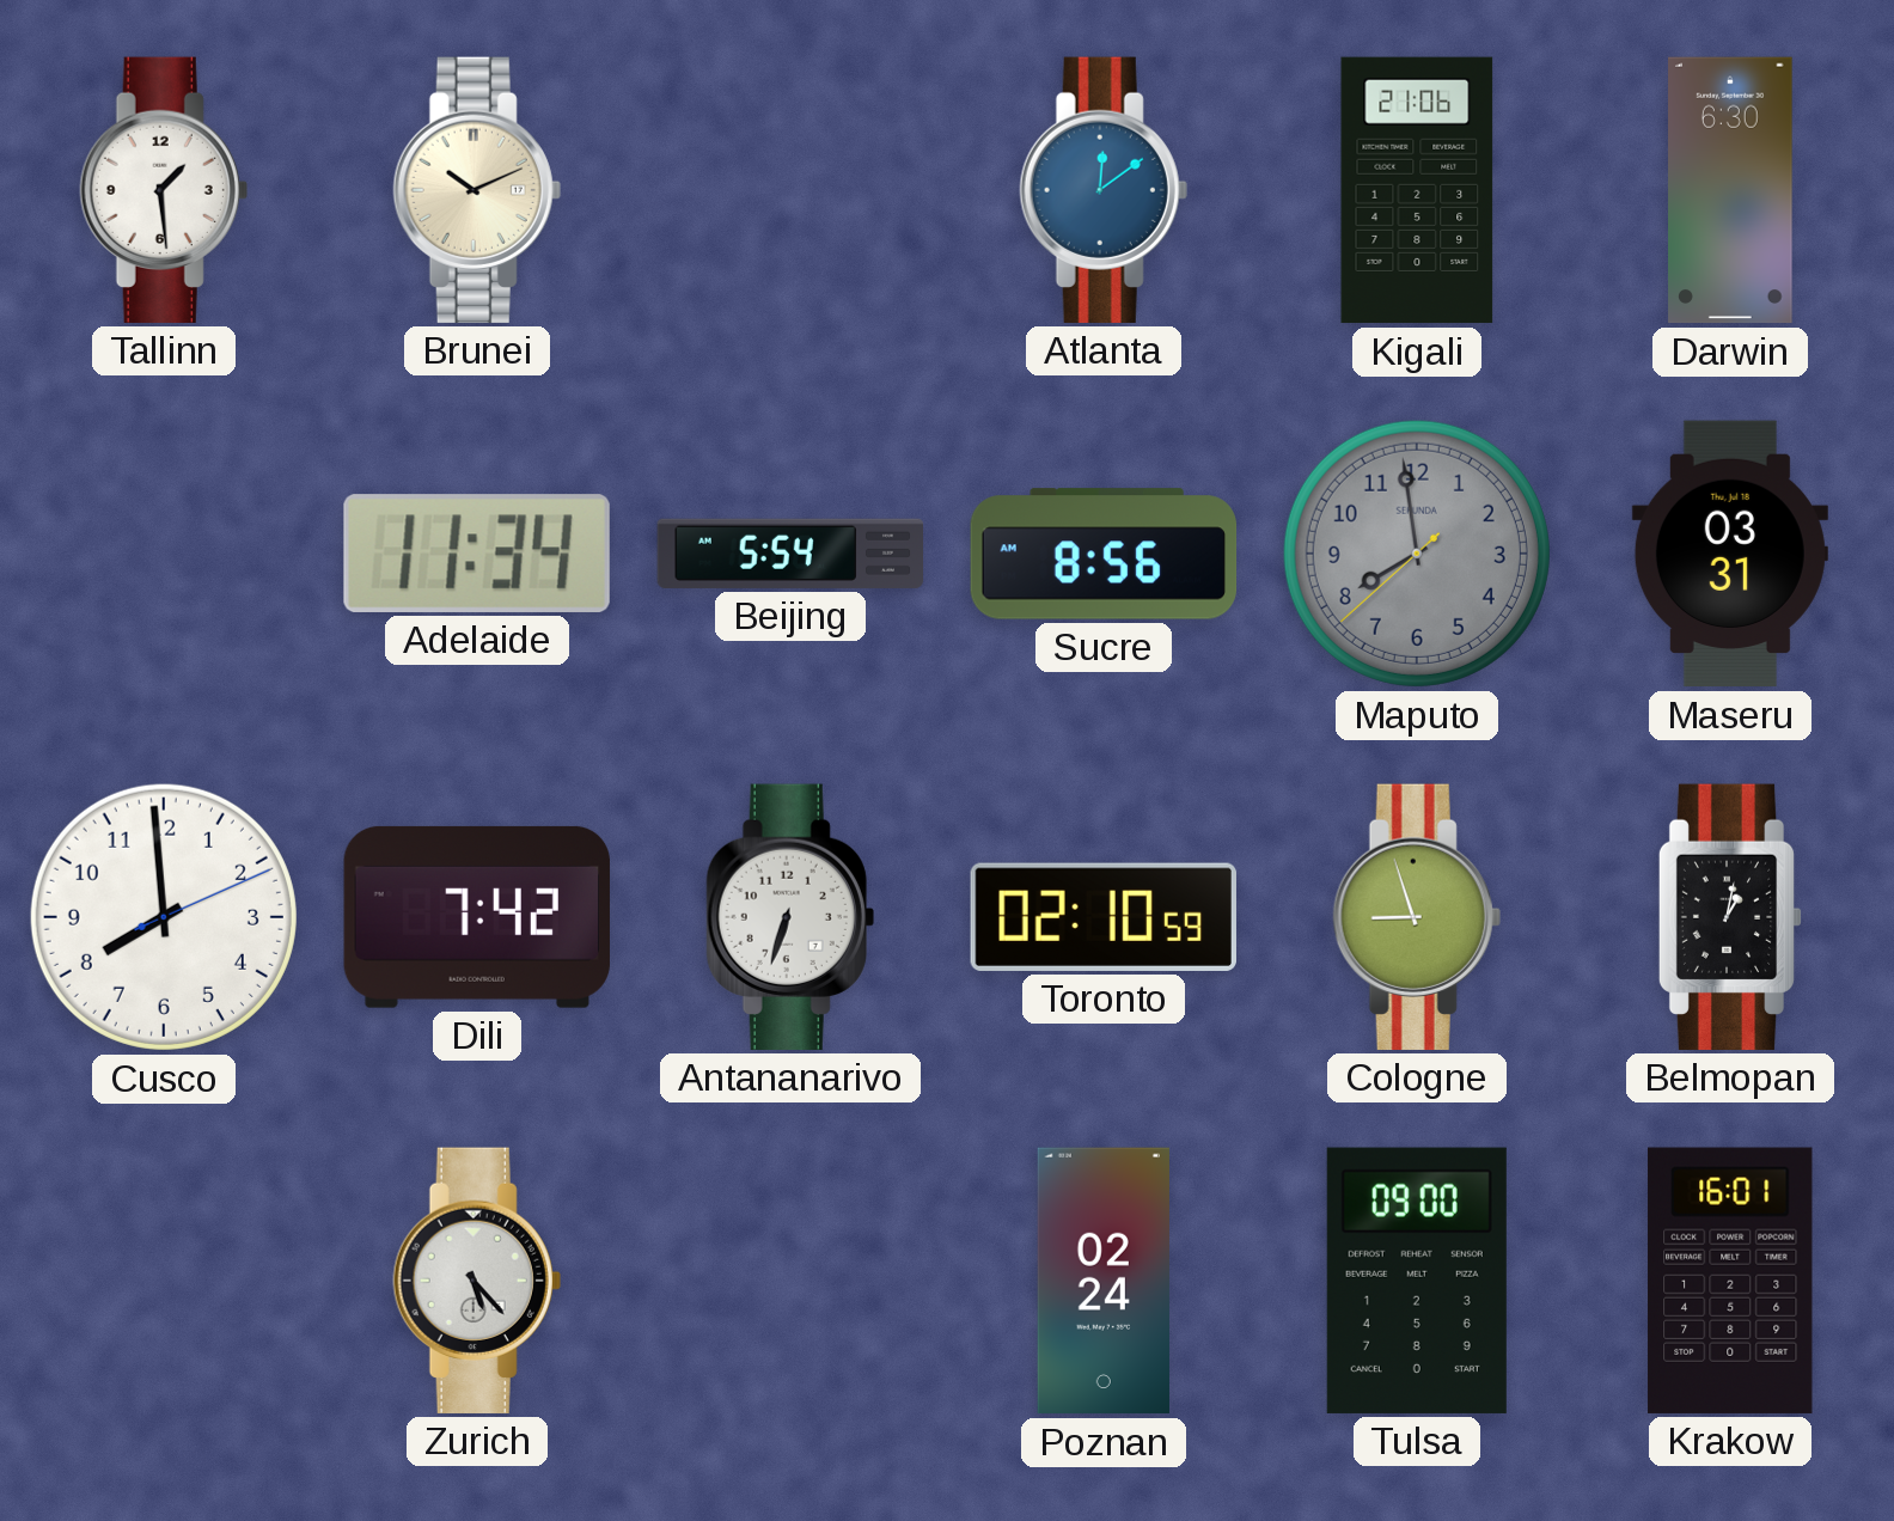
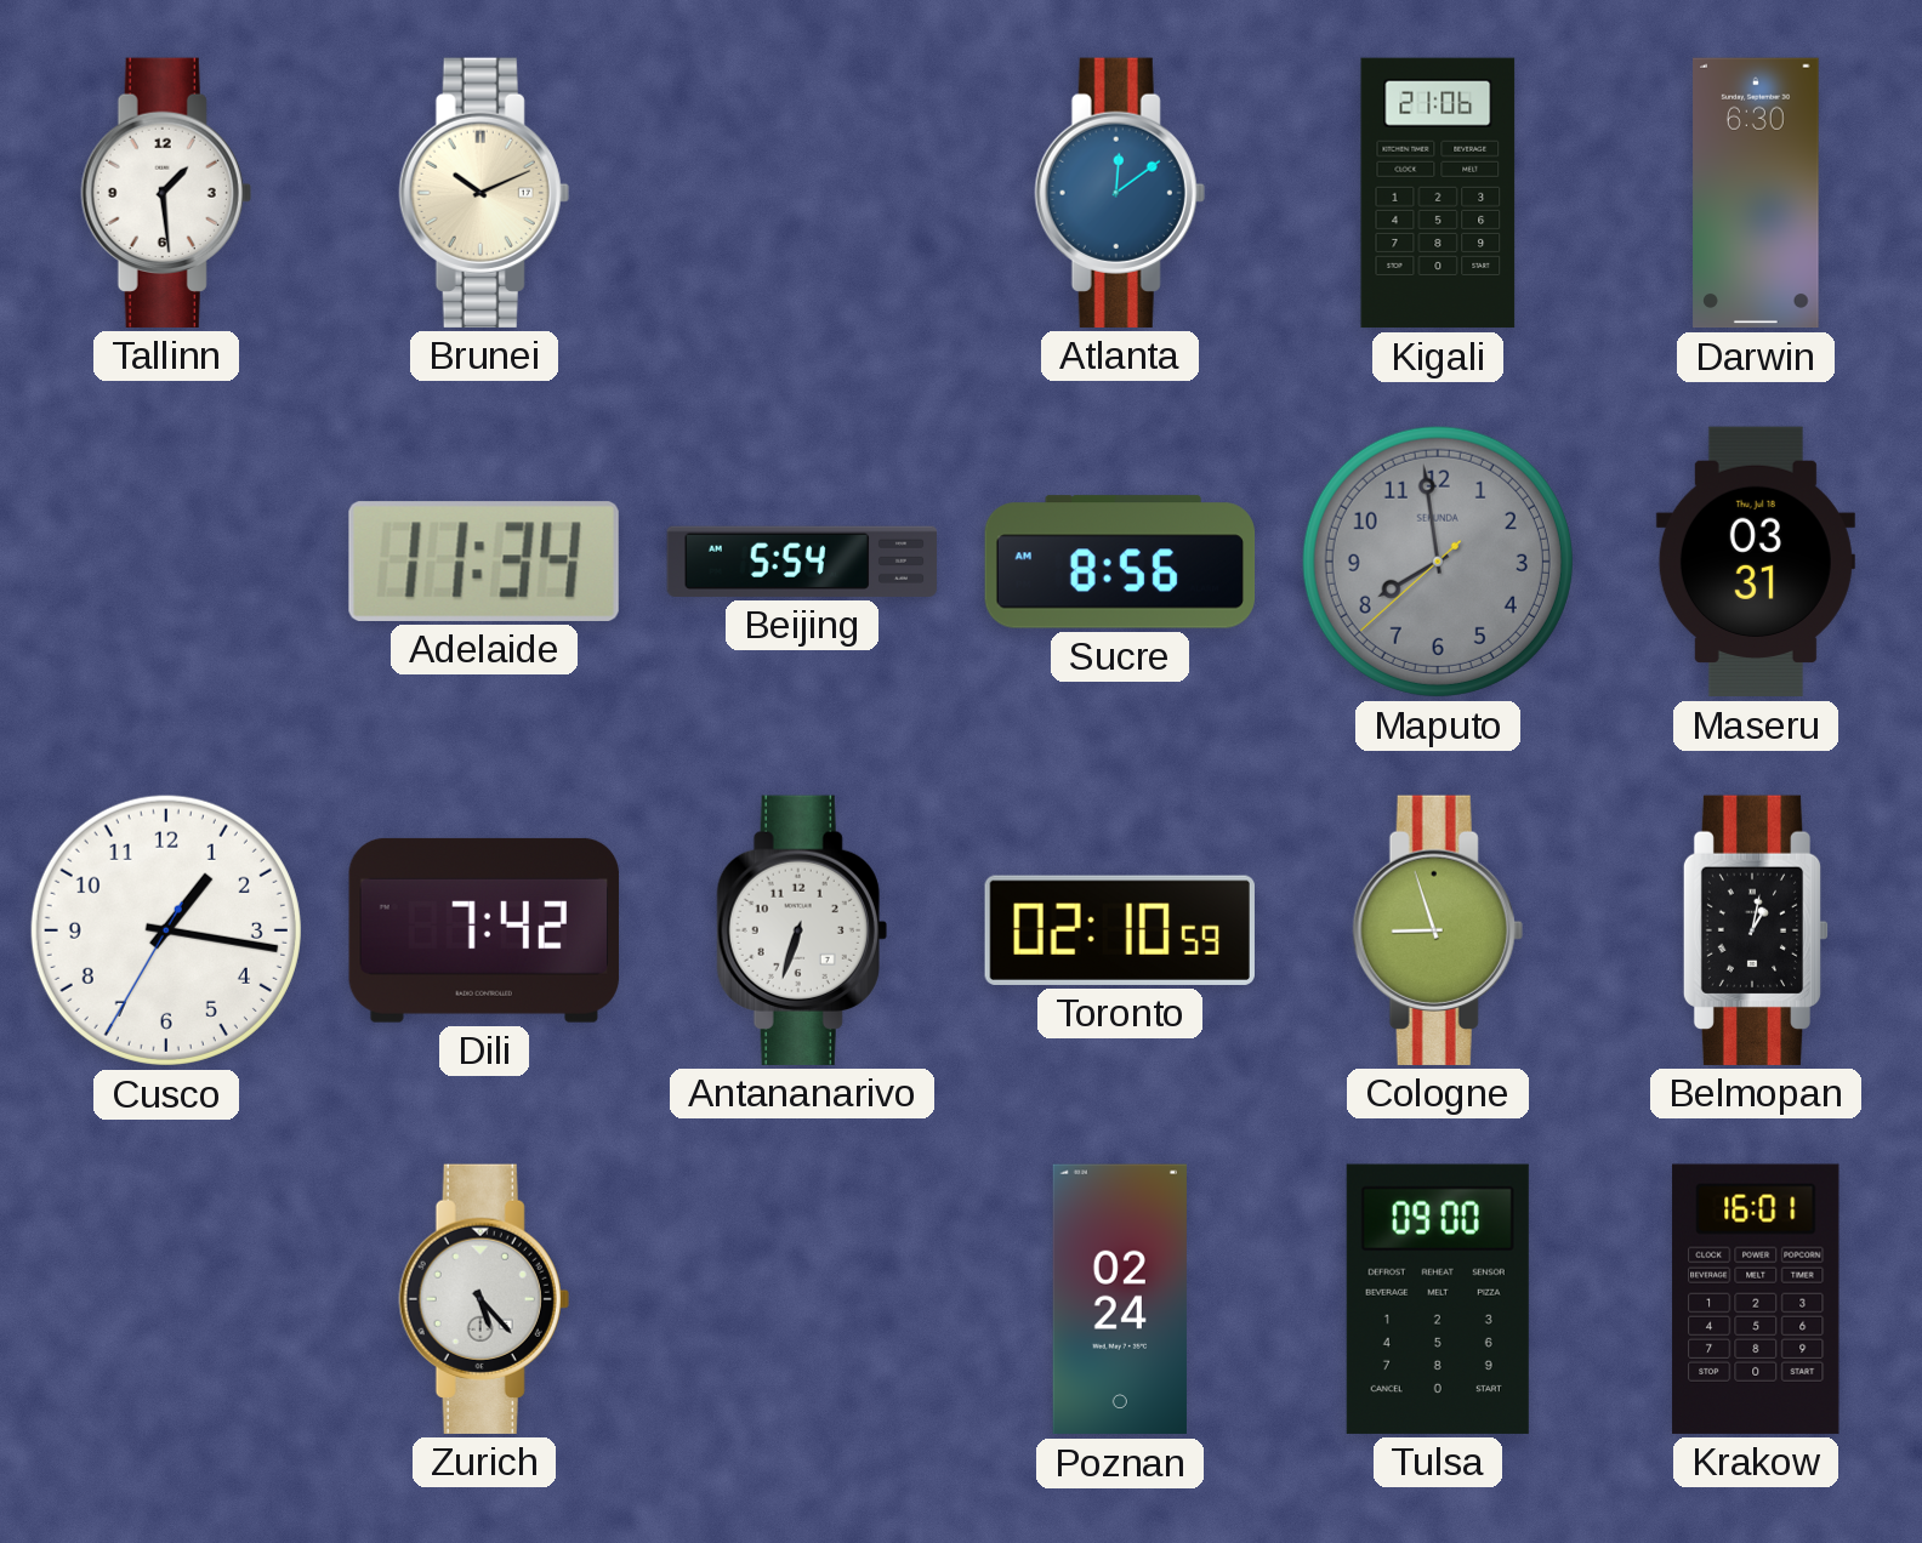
Cusco: 7:59 -> 1:16 (166, 930)
